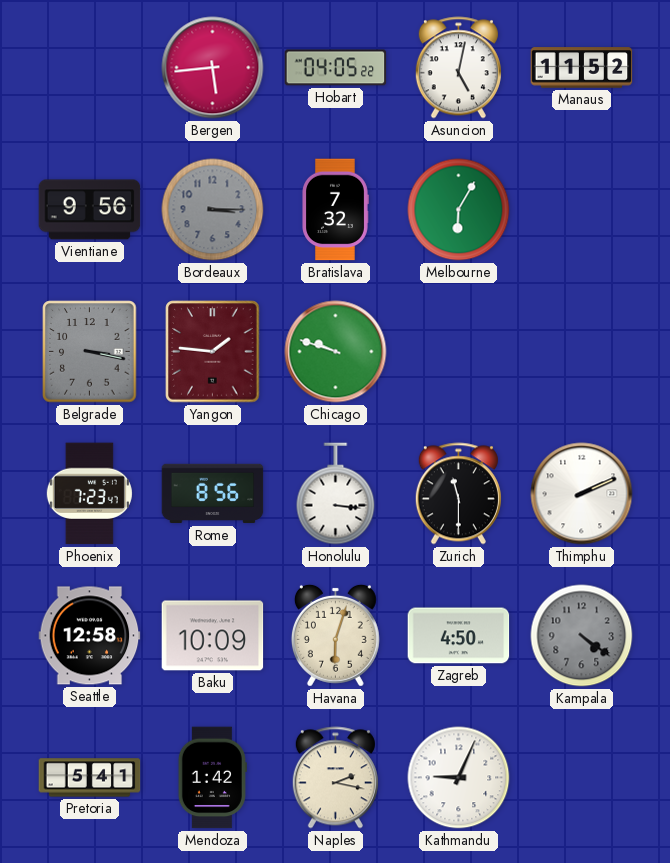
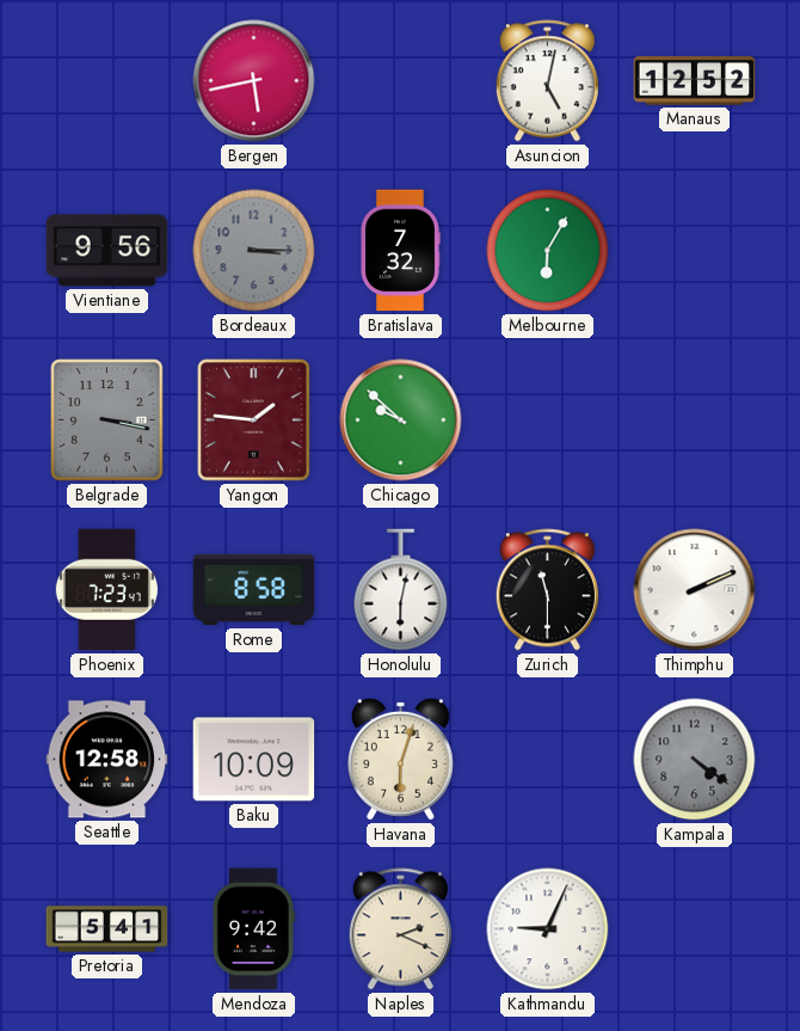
Bergen: 5:44 -> 5:43 (254, 81)
Hobart: 04:05 -> none (336, 68)
Manaus: 11:52 -> 12:52 (695, 81)
Chicago: 9:48 -> 9:52 (401, 421)
Rome: 8:56 -> 8:58 (254, 590)
Honolulu: 3:16 -> 6:02 (401, 590)
Zagreb: 4:50 -> none (459, 636)
Mendoza: 1:42 -> 9:42 (253, 929)
Naples: 2:17 -> 2:19 (400, 929)
